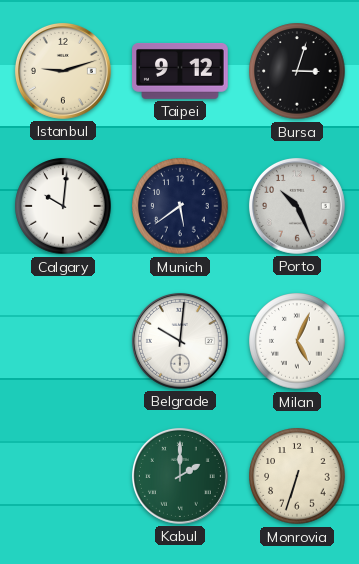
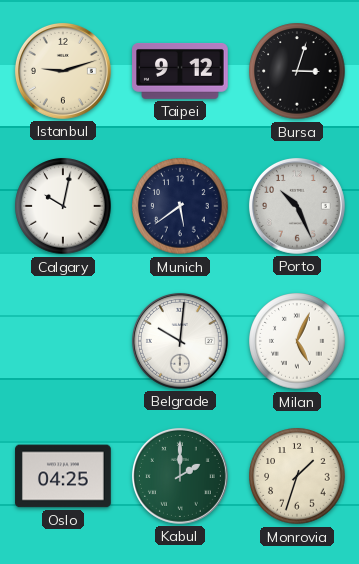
Calgary: 10:01 -> 10:02 (63, 206)
Oslo: none -> 04:25 (63, 476)
Monrovia: 6:33 -> 1:33 (297, 476)
